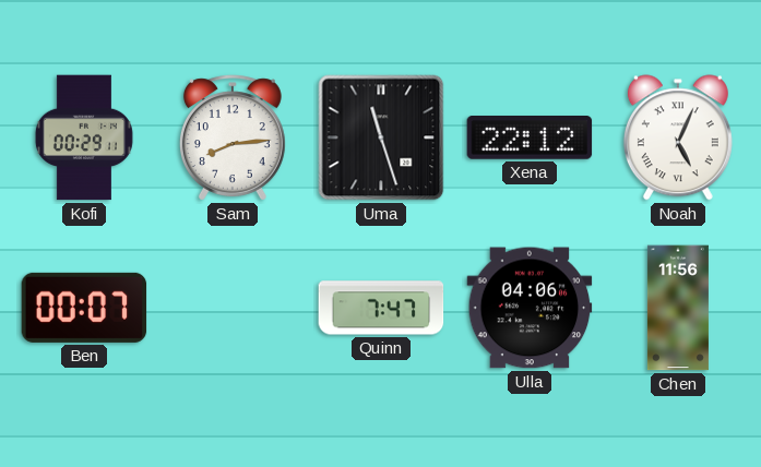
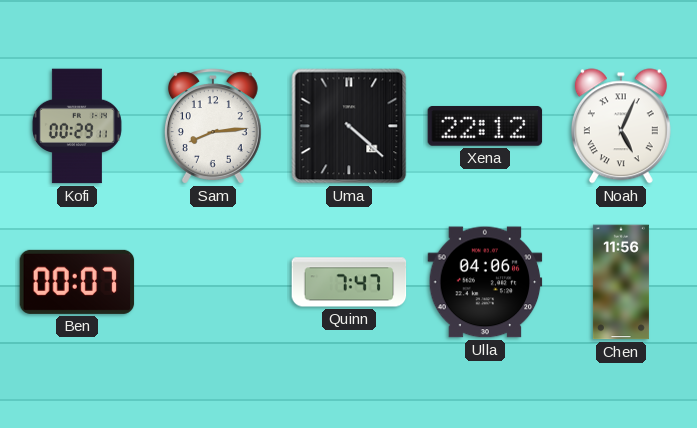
Uma: 11:27 -> 4:22 (349, 126)
